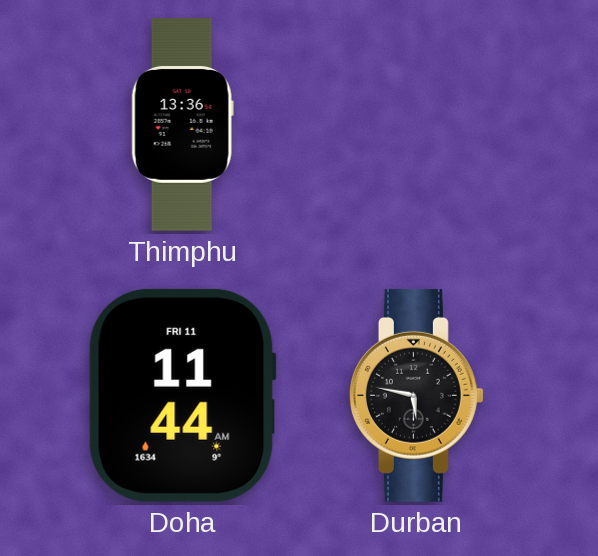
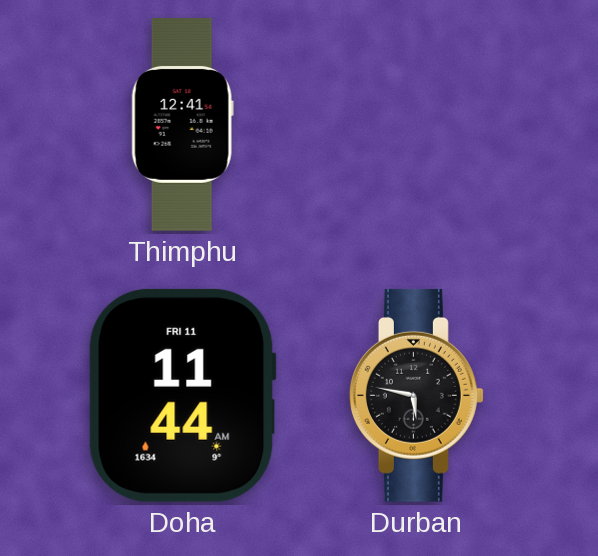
Thimphu: 13:36 -> 12:41 (182, 125)
